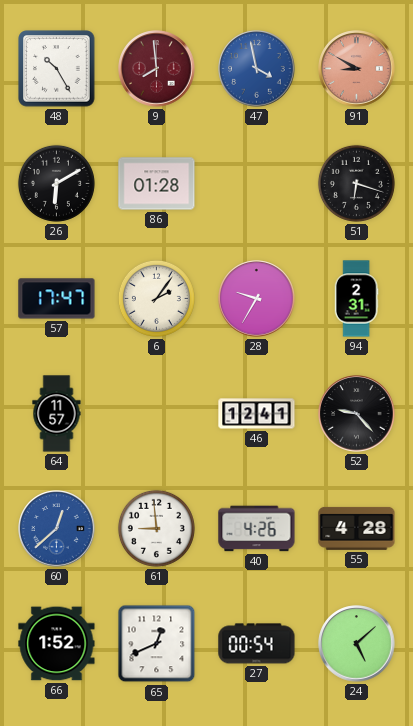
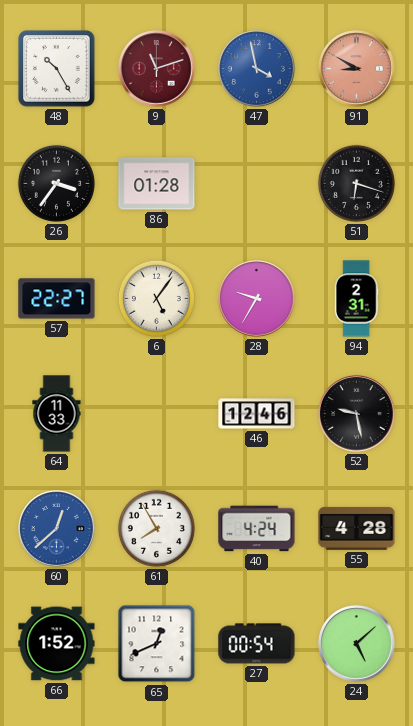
9: 7:59 -> 11:12 (157, 69)
26: 6:10 -> 3:36 (56, 183)
57: 17:47 -> 22:27 (57, 299)
6: 2:06 -> 5:06 (156, 298)
64: 11:57 -> 11:33 (57, 414)
46: 12:41 -> 12:46 (257, 414)
52: 9:23 -> 9:28 (357, 414)
61: 8:59 -> 7:55 (156, 528)
40: 4:26 -> 4:24 (257, 529)
